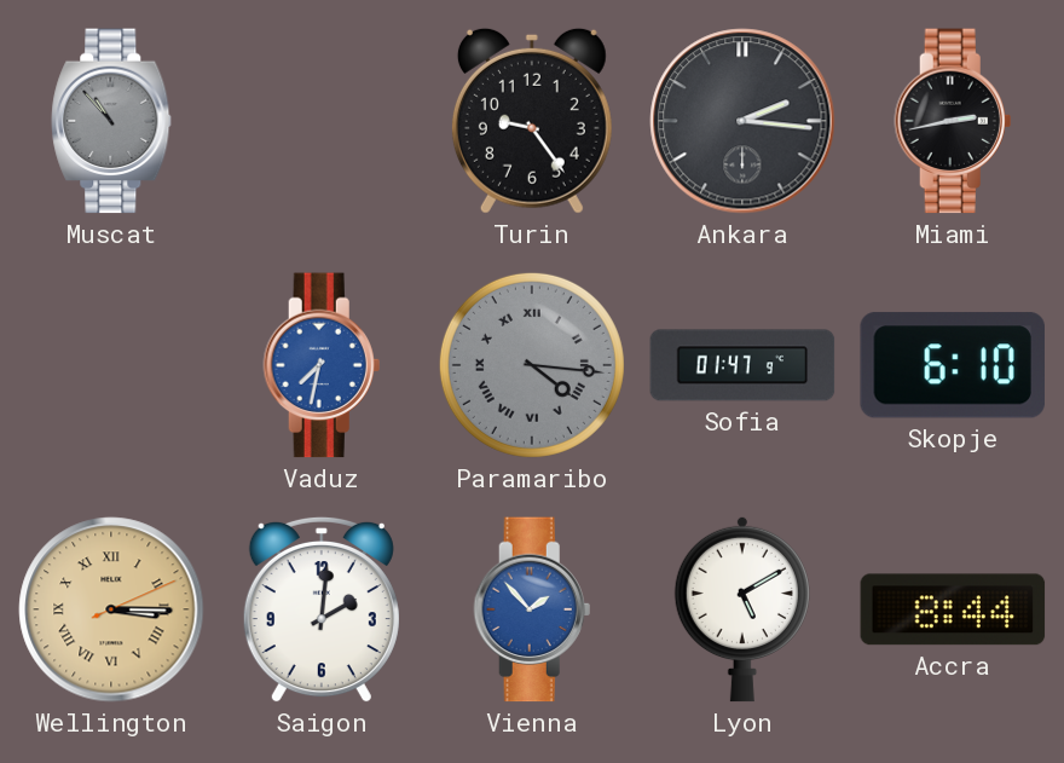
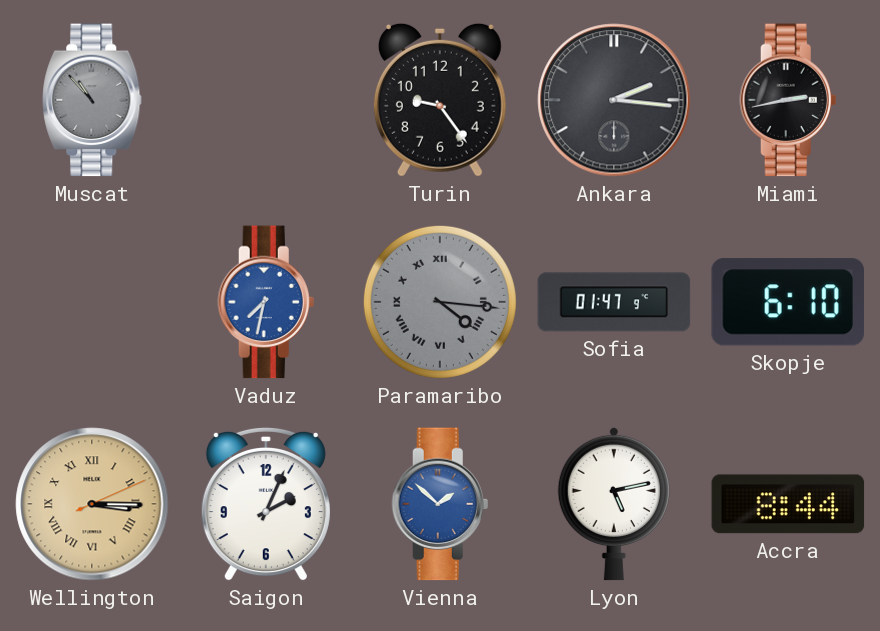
Saigon: 2:01 -> 2:04 (266, 504)
Vienna: 1:53 -> 1:52 (440, 504)
Lyon: 5:10 -> 5:13 (614, 504)
